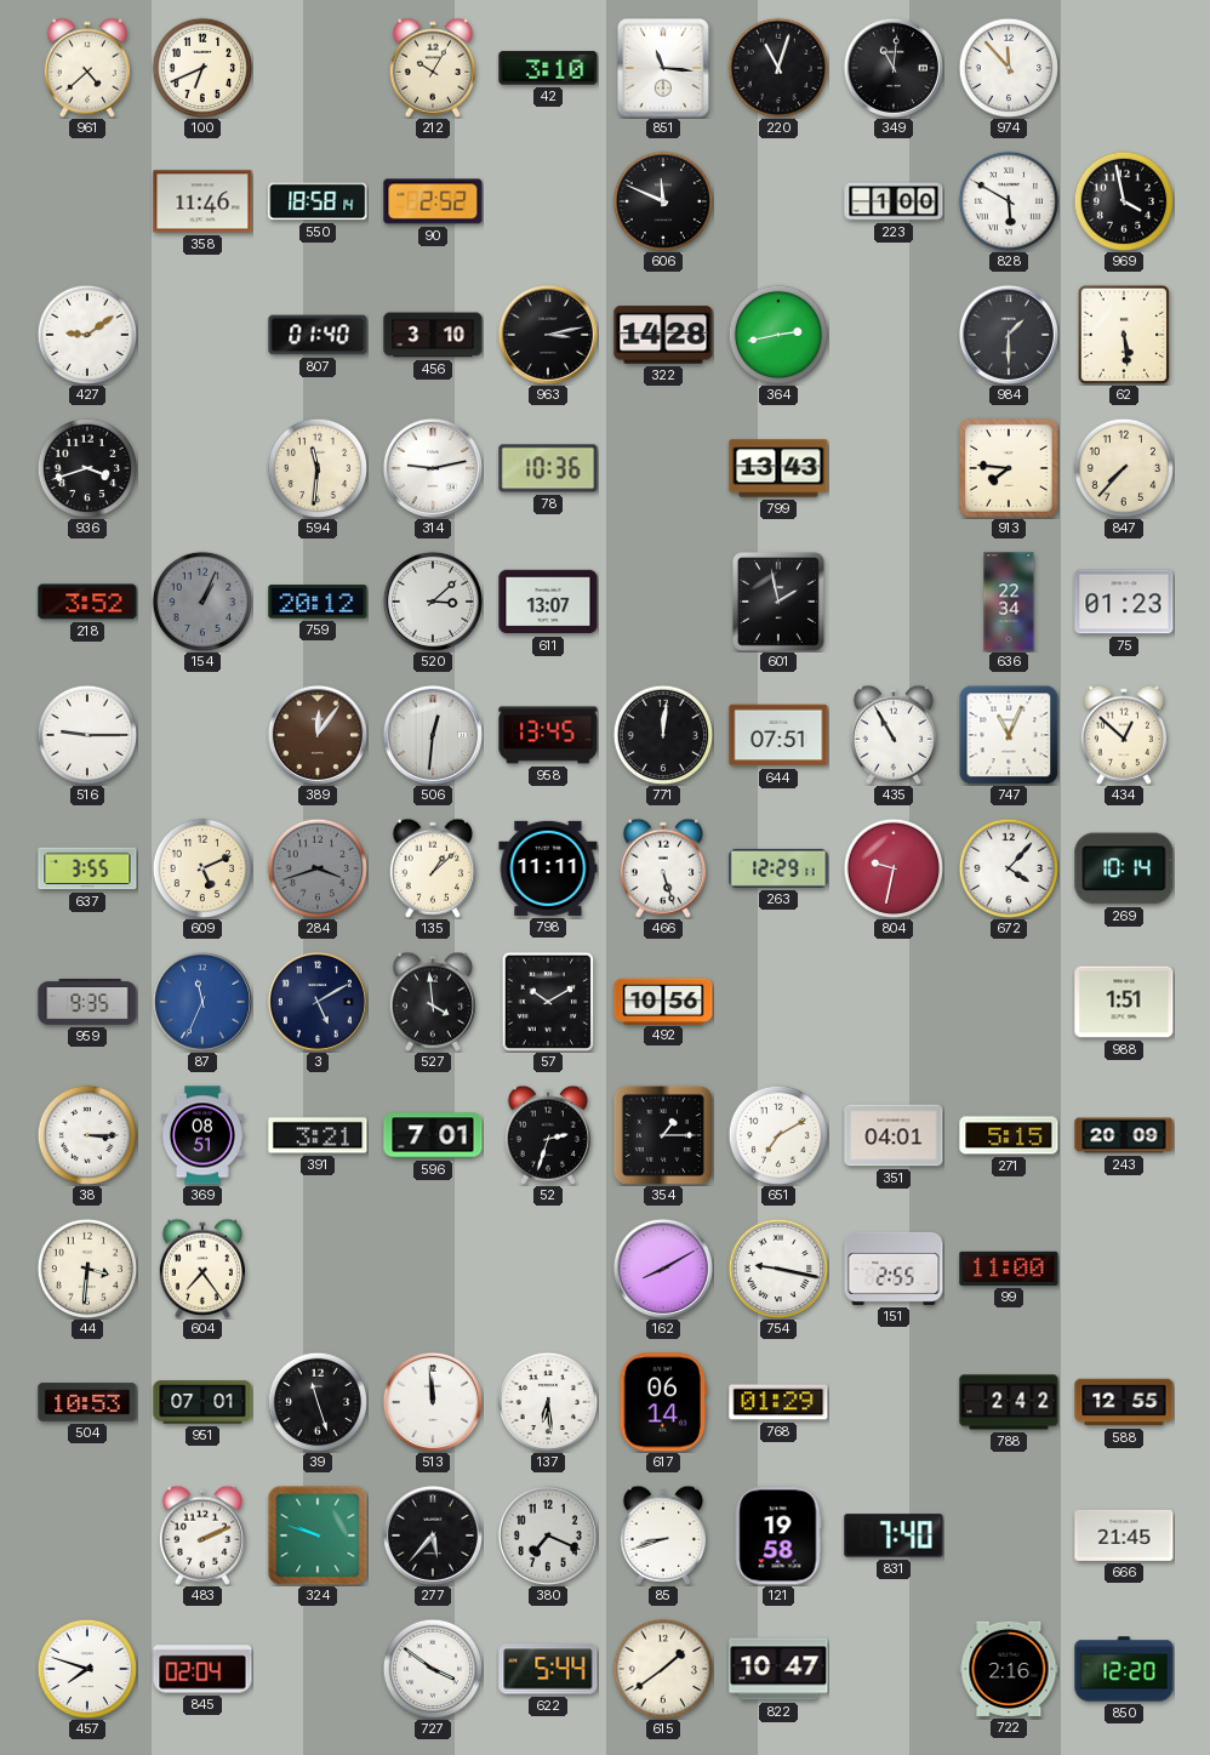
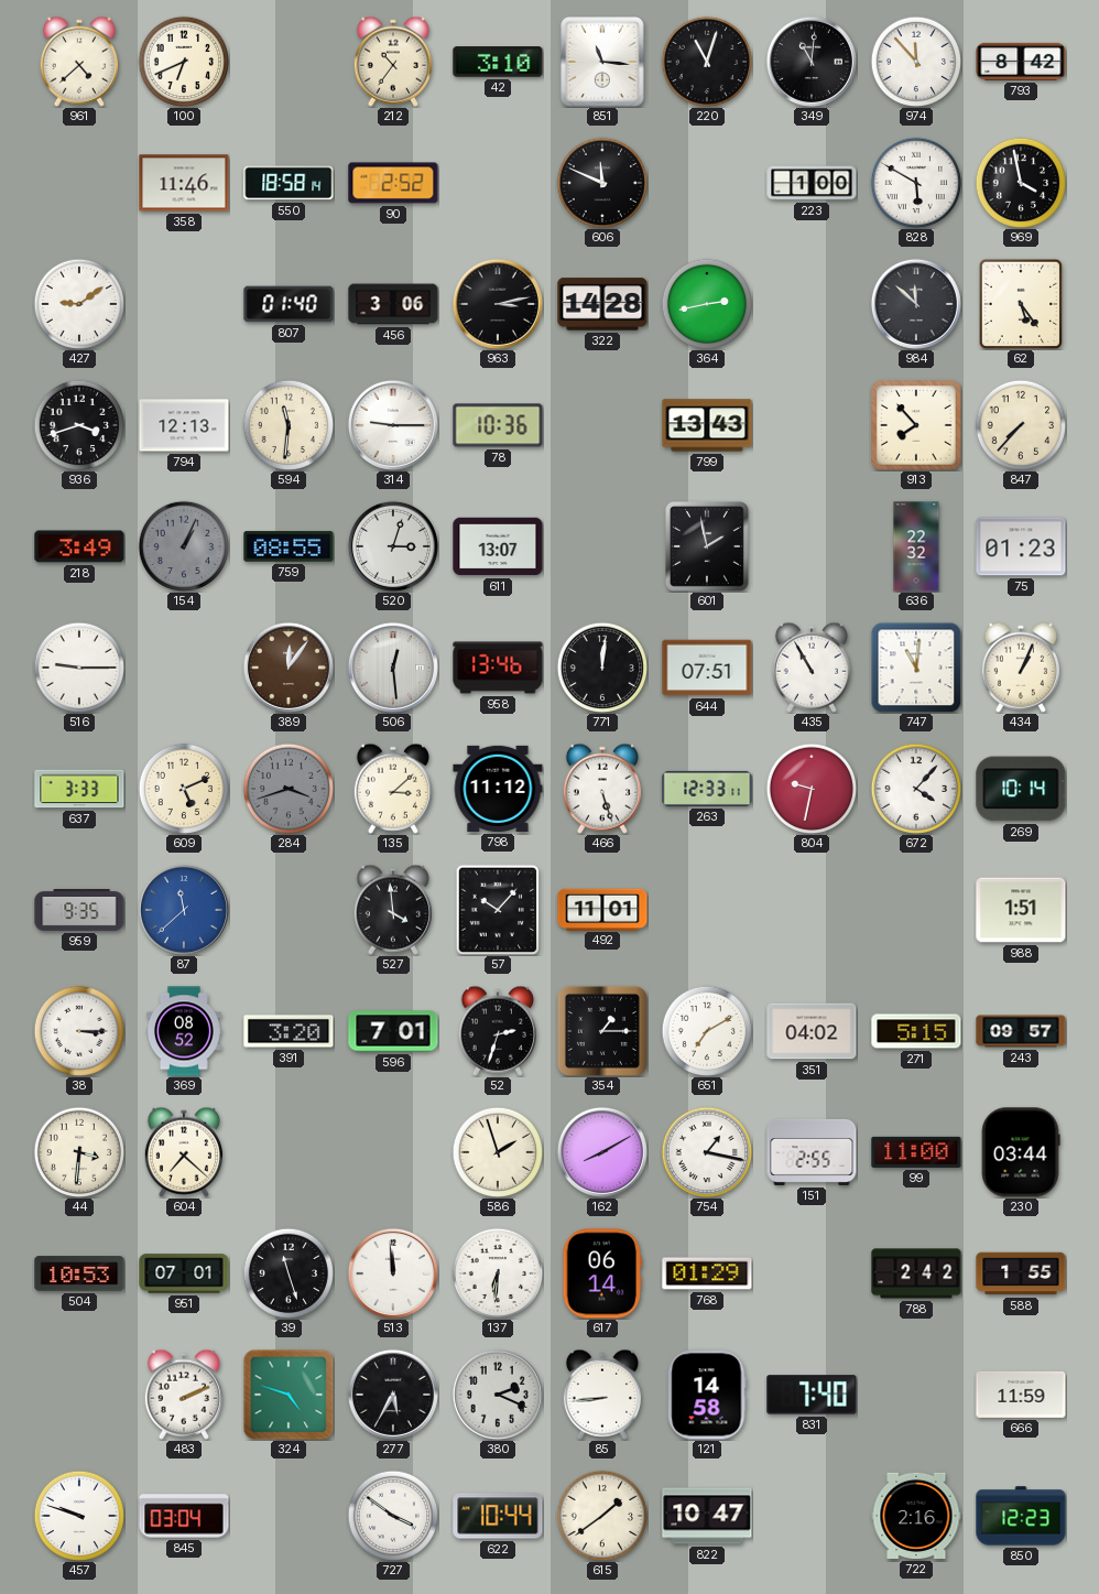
212: 10:05 -> 10:36 (392, 62)
793: none -> 8:42 (1021, 62)
456: 3:10 -> 3:06 (393, 304)
984: 1:30 -> 11:52 (916, 304)
62: 5:29 -> 5:24 (1021, 304)
794: none -> 12:13 (184, 425)
314: 9:13 -> 9:15 (393, 425)
913: 7:46 -> 7:53 (916, 425)
218: 3:52 -> 3:49 (79, 546)
759: 20:12 -> 08:55 (289, 546)
520: 3:08 -> 3:03 (393, 546)
636: 22:34 -> 22:32 (916, 546)
506: 12:31 -> 12:29 (393, 668)
958: 13:45 -> 13:46 (498, 668)
747: 11:04 -> 11:01 (916, 668)
434: 12:52 -> 1:04 (1020, 668)
637: 3:55 -> 3:33 (79, 789)
135: 1:08 -> 3:08 (392, 789)
798: 11:11 -> 11:12 (498, 789)
263: 12:29 -> 12:33 (707, 789)
87: 11:34 -> 11:38 (184, 910)
3: 5:10 -> none (318, 1002)
57: 10:10 -> 10:07 (498, 910)
492: 10:56 -> 11:01 (602, 909)
369: 08:51 -> 08:52 (185, 1031)
391: 3:21 -> 3:20 (289, 1031)
351: 04:01 -> 04:02 (812, 1031)
243: 20:09 -> 09:57 (1021, 1031)
604: 7:24 -> 7:22 (183, 1152)
586: none -> 1:57 (498, 1152)
754: 9:17 -> 1:17 (707, 1152)
230: none -> 03:44 (1021, 1152)
137: 6:29 -> 6:31 (498, 1273)
588: 12:55 -> 1:55 (1021, 1273)
324: 9:48 -> 4:48 (289, 1395)
277: 5:37 -> 5:35 (393, 1395)
380: 7:19 -> 2:19 (498, 1395)
85: 8:42 -> 8:44 (601, 1395)
121: 19:58 -> 14:58 (707, 1395)
666: 21:45 -> 11:59 (1021, 1395)
457: 7:48 -> 9:48 (79, 1516)
845: 02:04 -> 03:04 (184, 1516)
622: 5:44 -> 10:44 (498, 1516)
850: 12:20 -> 12:23 (1021, 1516)
